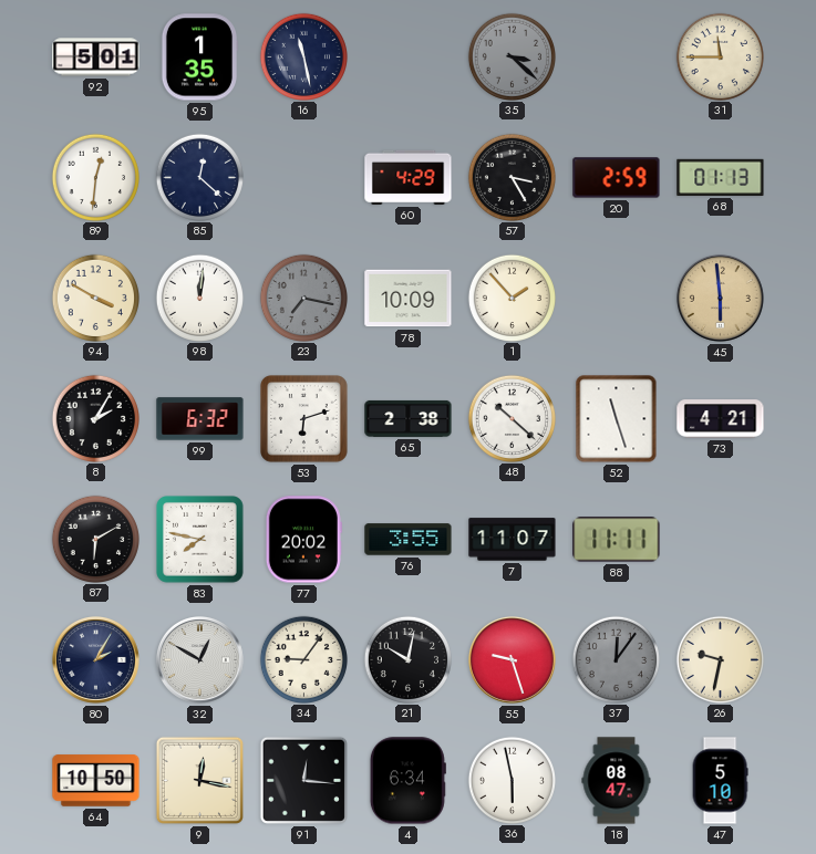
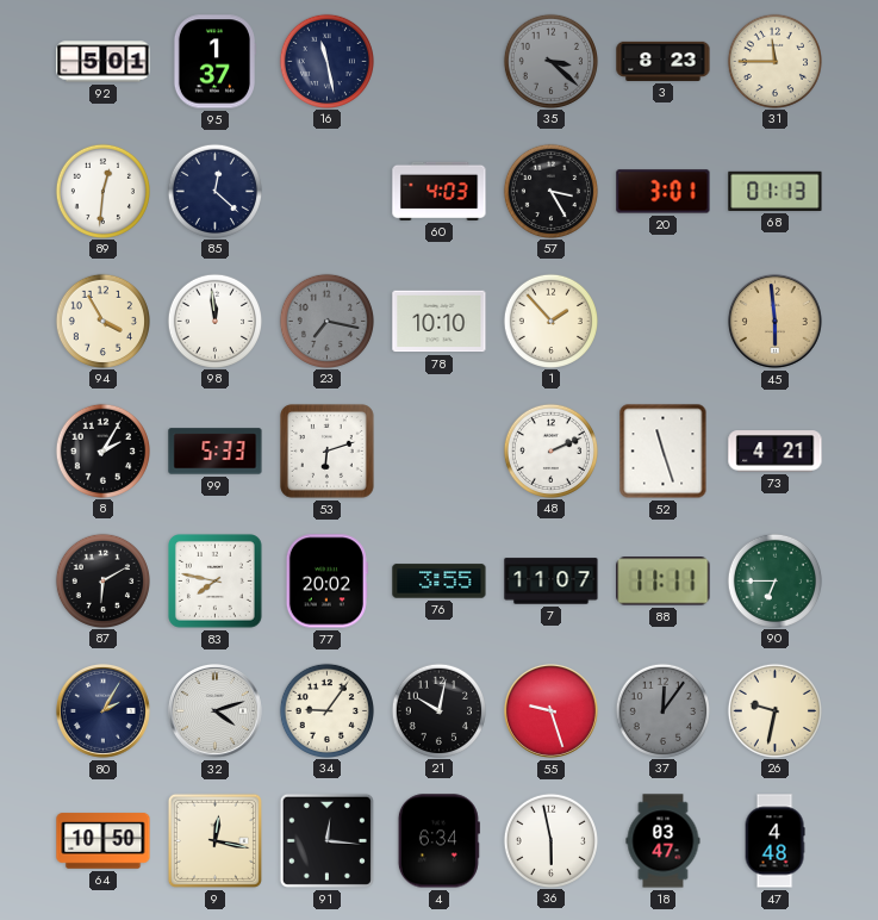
95: 1:35 -> 1:37 (214, 62)
3: none -> 8:23 (664, 61)
60: 4:29 -> 4:03 (440, 191)
20: 2:59 -> 3:01 (664, 192)
94: 3:50 -> 3:55 (102, 321)
98: 12:01 -> 11:59 (214, 321)
78: 10:09 -> 10:10 (440, 322)
99: 6:32 -> 5:33 (216, 452)
65: 2:38 -> none (409, 418)
48: 10:22 -> 2:11 (550, 450)
90: none -> 6:45 (774, 580)
32: 12:50 -> 4:12 (214, 710)
18: 08:47 -> 03:47 (664, 841)
47: 5:10 -> 4:48 (774, 841)
